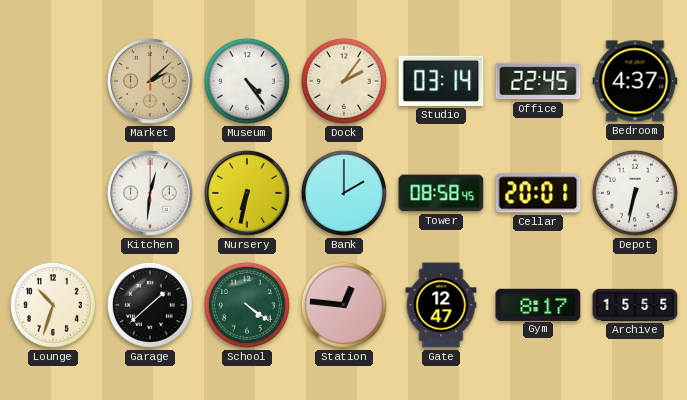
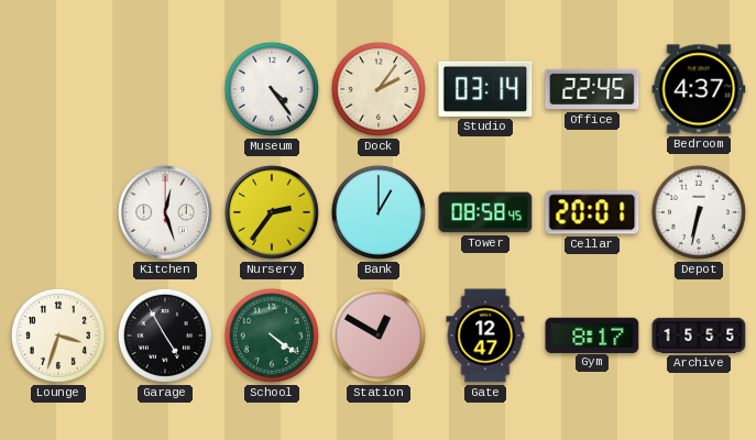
Market: 2:08 -> none (150, 81)
Kitchen: 12:31 -> 12:27 (165, 212)
Nursery: 6:32 -> 2:36 (272, 212)
Bank: 2:00 -> 1:00 (379, 212)
Lounge: 10:33 -> 3:33 (58, 335)
Garage: 1:38 -> 4:55 (165, 335)
Station: 12:46 -> 12:50 (379, 335)
